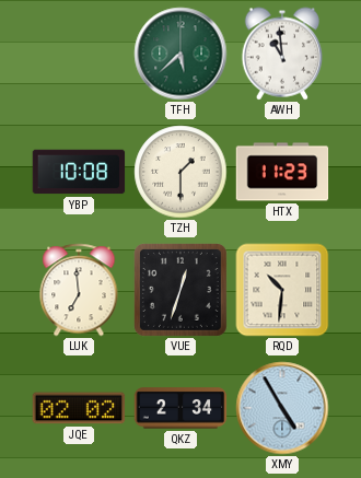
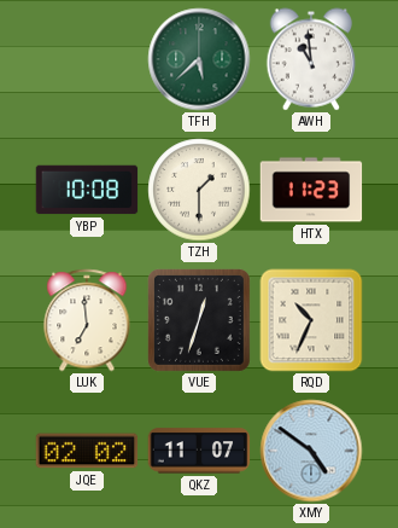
RQD: 10:31 -> 10:34 (311, 320)
QKZ: 2:34 -> 11:07 (199, 451)
XMY: 4:55 -> 4:51 (311, 451)
